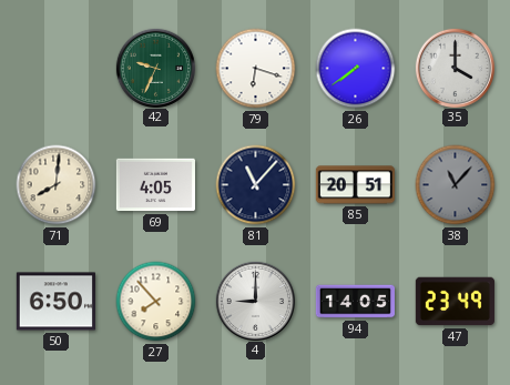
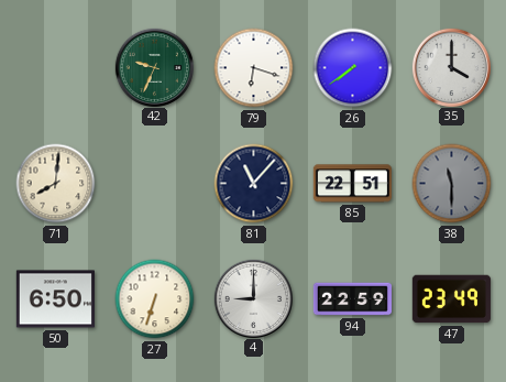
69: 4:05 -> none (155, 185)
85: 20:51 -> 22:51 (352, 184)
38: 11:07 -> 11:30 (452, 184)
27: 7:53 -> 6:33 (155, 299)
94: 14:05 -> 22:59 (352, 299)
